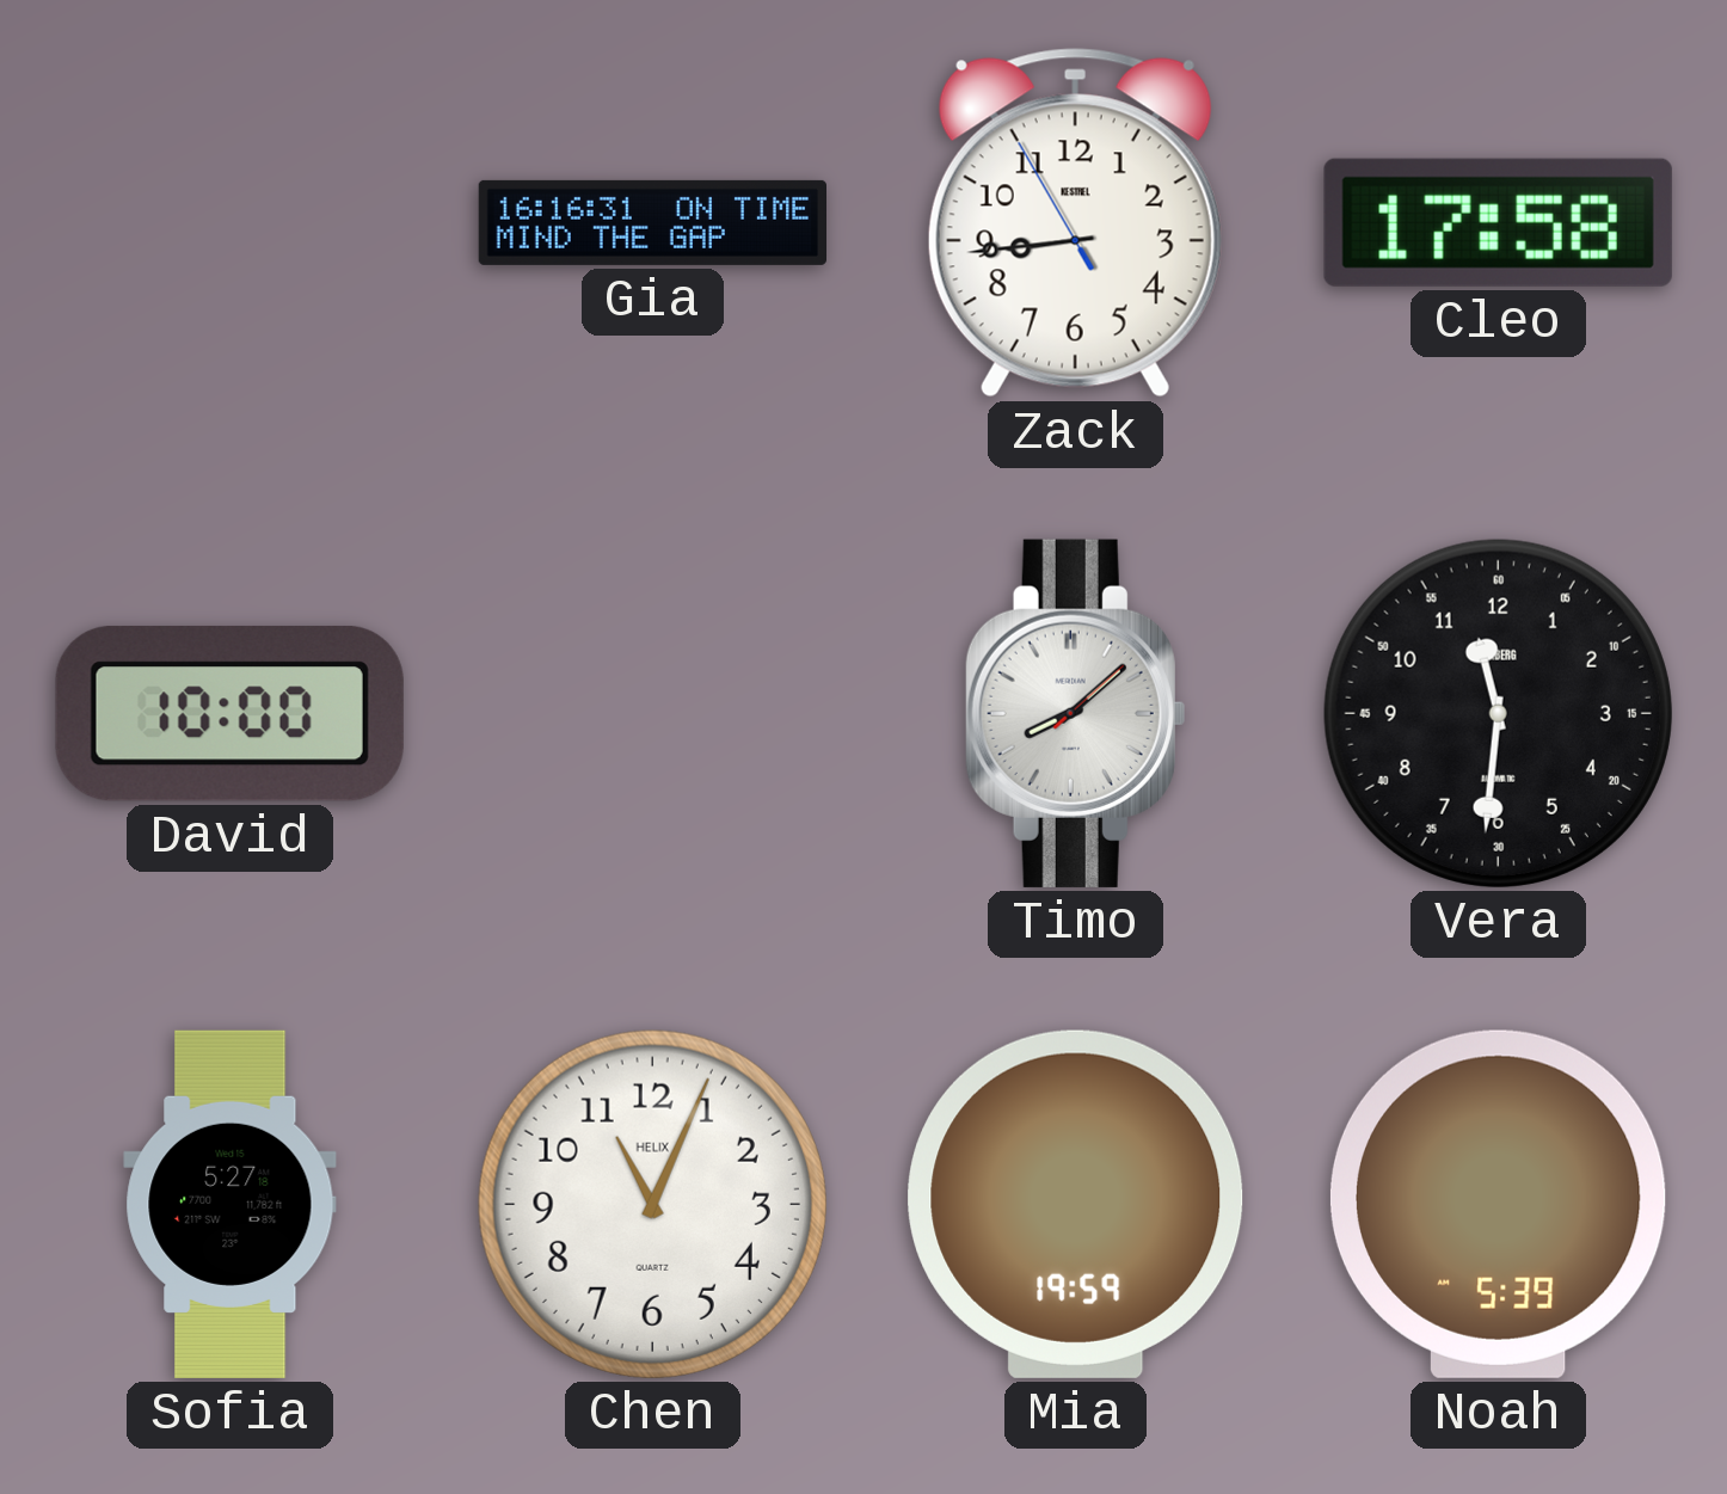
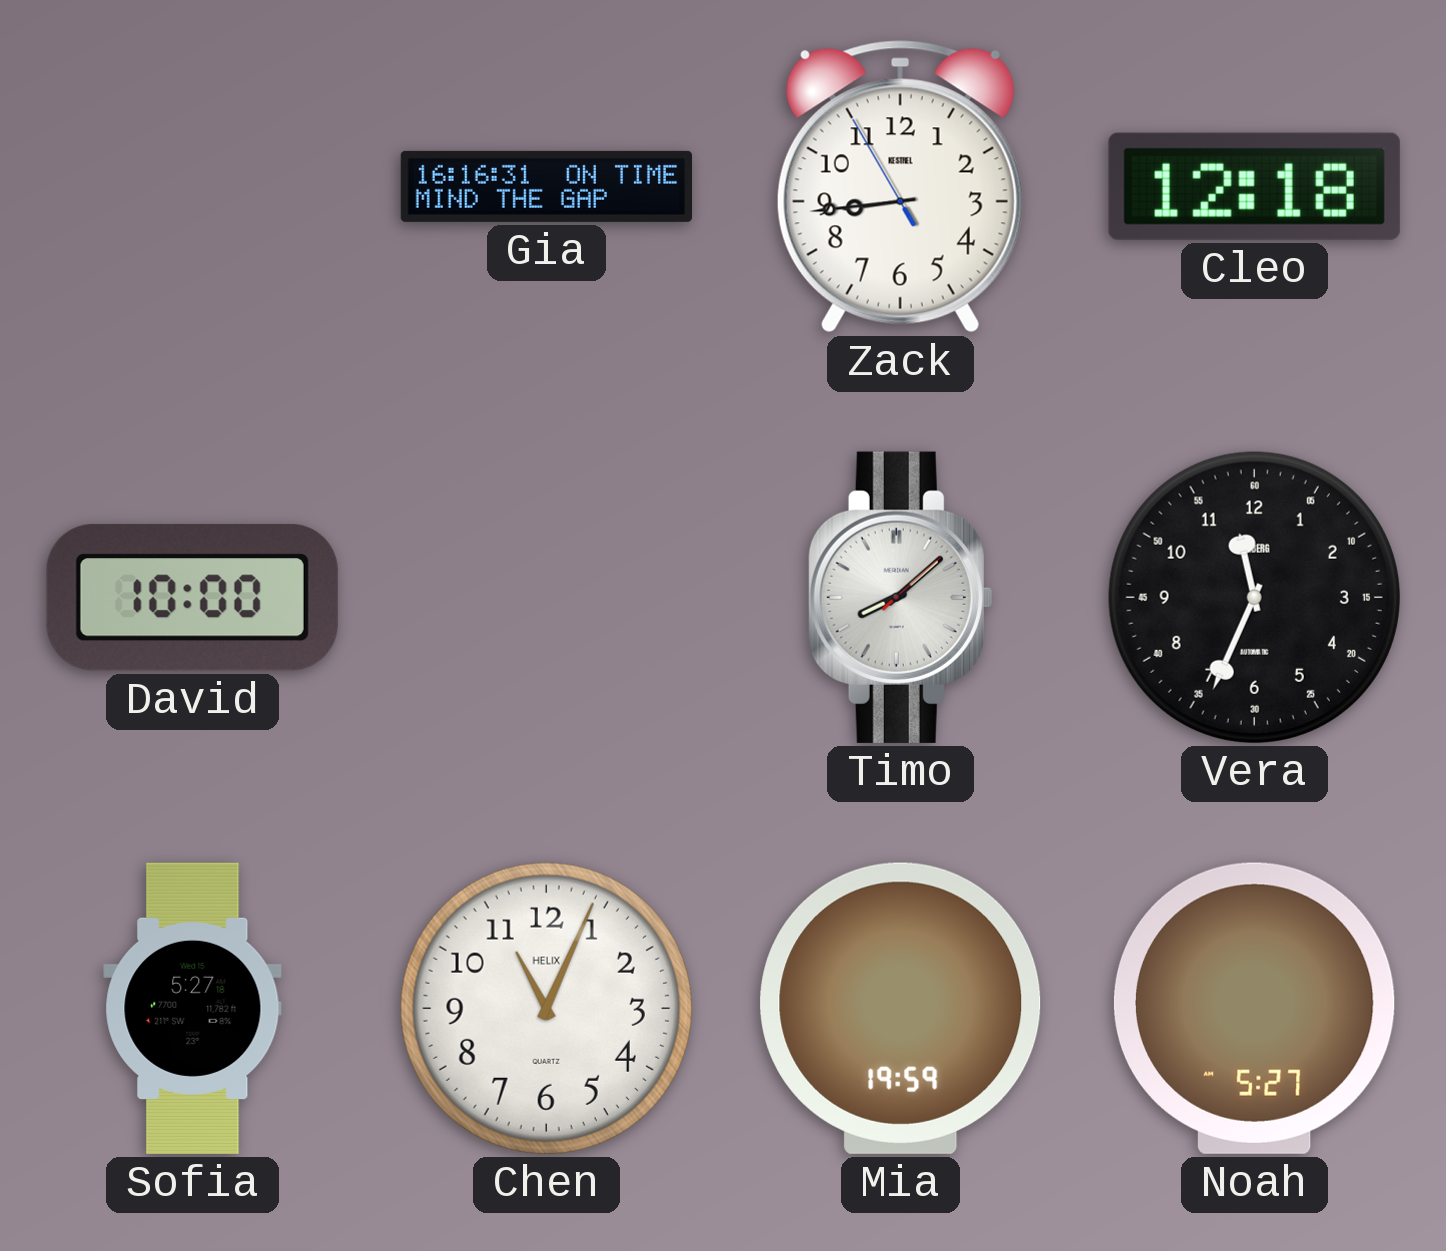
Cleo: 17:58 -> 12:18 (1254, 186)
Vera: 11:31 -> 11:34 (1254, 597)
Noah: 5:39 -> 5:27 (1254, 1008)
